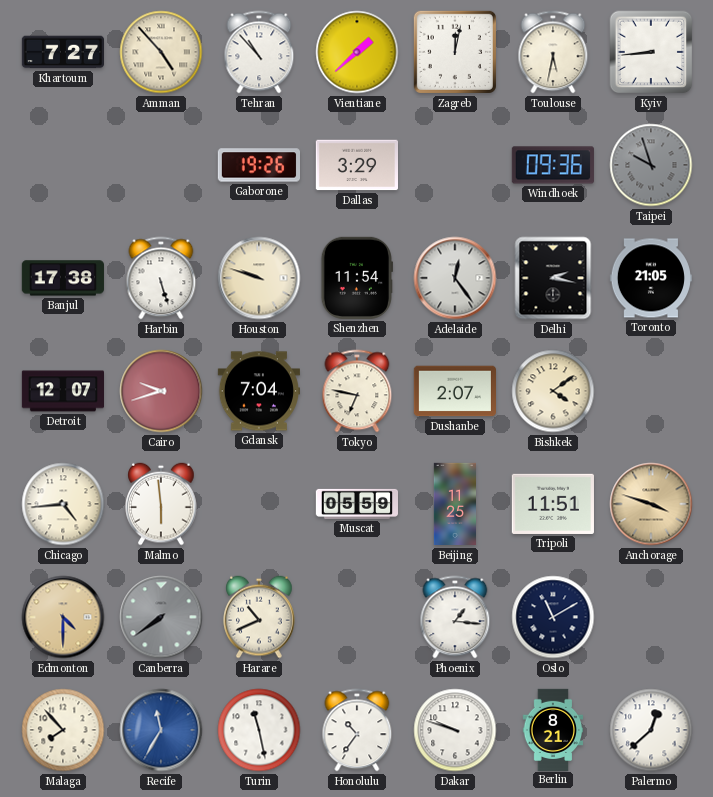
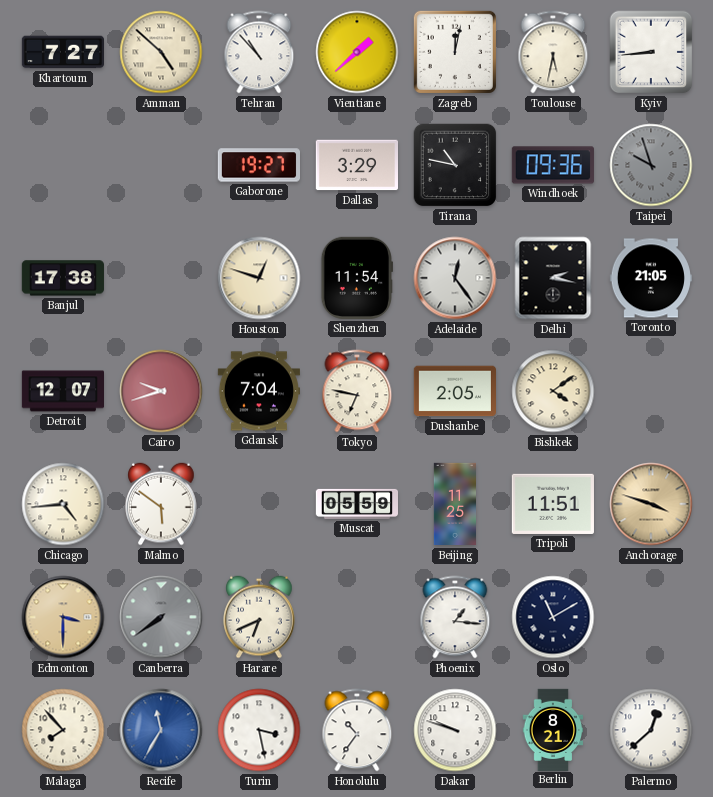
Amman: 4:53 -> 4:52 (161, 52)
Gaborone: 19:26 -> 19:27 (258, 165)
Tirana: none -> 10:47 (455, 165)
Harbin: 5:27 -> none (161, 278)
Houston: 9:48 -> 12:48 (259, 278)
Dushanbe: 2:07 -> 2:05 (454, 391)
Malmo: 5:59 -> 5:51 (161, 504)
Edmonton: 4:30 -> 3:30 (63, 617)
Harare: 10:41 -> 6:41 (259, 617)
Turin: 11:28 -> 3:28 (259, 730)
